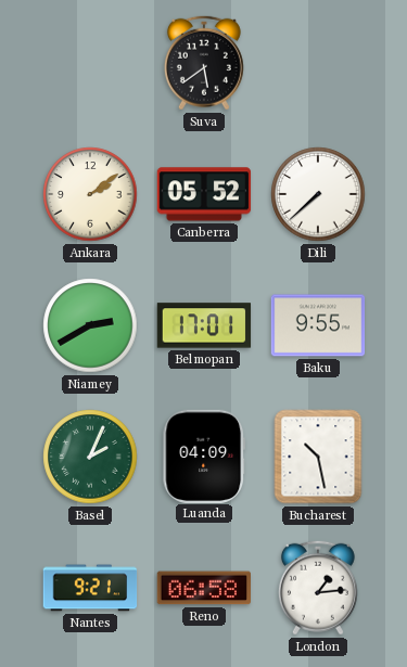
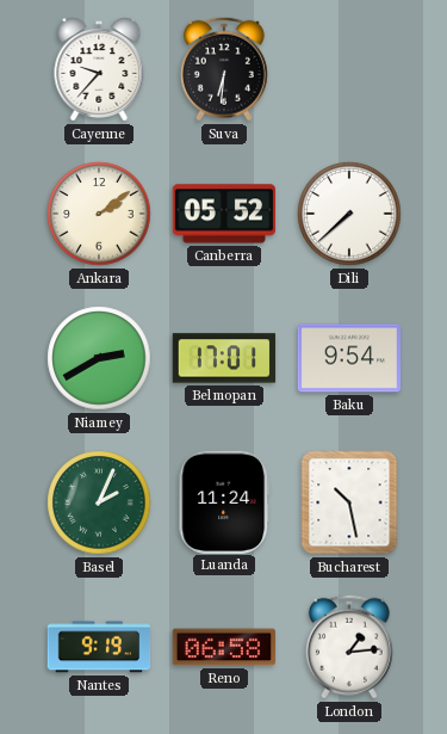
Cayenne: none -> 9:37 (99, 70)
Suva: 5:39 -> 6:31 (224, 69)
Baku: 9:55 -> 9:54 (349, 358)
Luanda: 04:09 -> 11:24 (224, 501)
Nantes: 9:21 -> 9:19 (99, 647)
